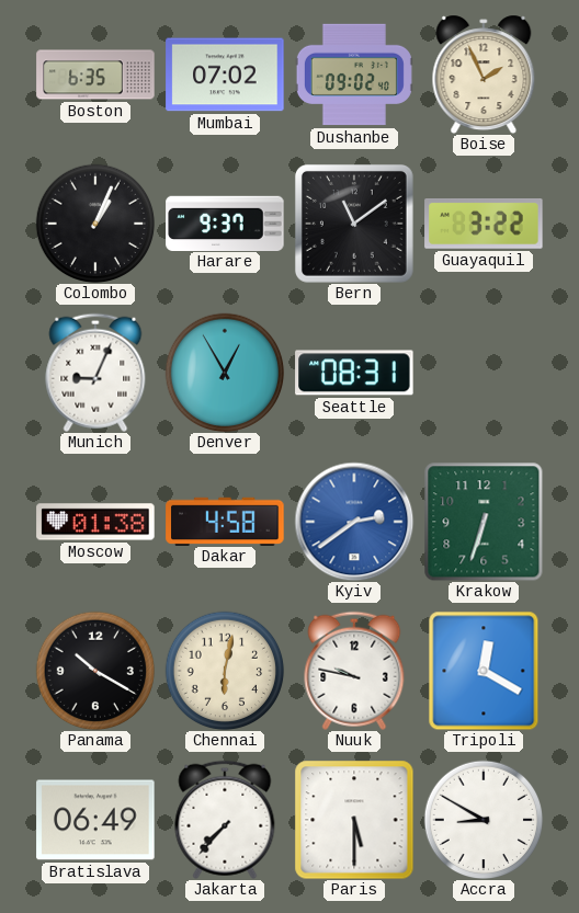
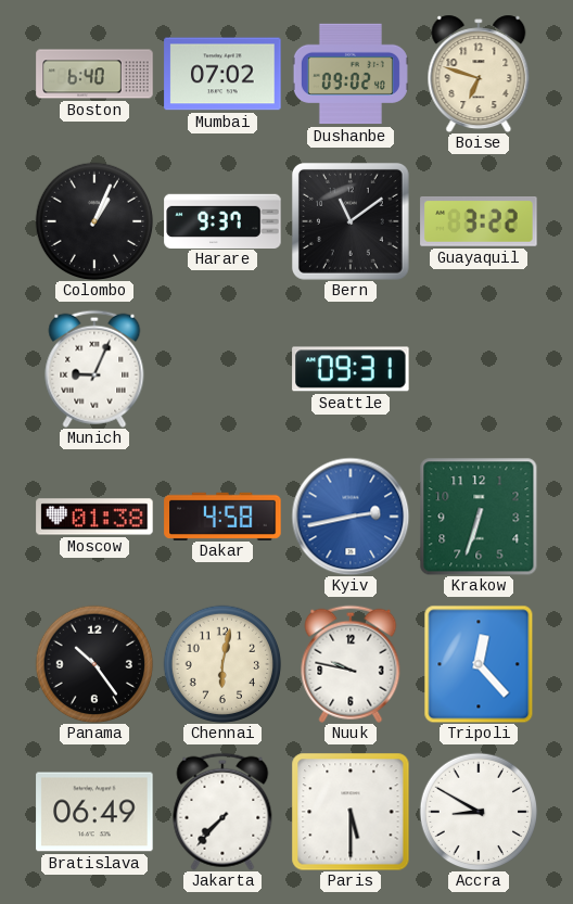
Boston: 6:35 -> 6:40 (94, 74)
Boise: 1:56 -> 6:48 (479, 74)
Denver: 12:55 -> none (225, 373)
Seattle: 08:31 -> 09:31 (351, 369)
Kyiv: 2:39 -> 2:43 (351, 517)
Panama: 10:20 -> 10:24 (94, 664)
Tripoli: 12:20 -> 12:23 (479, 664)
